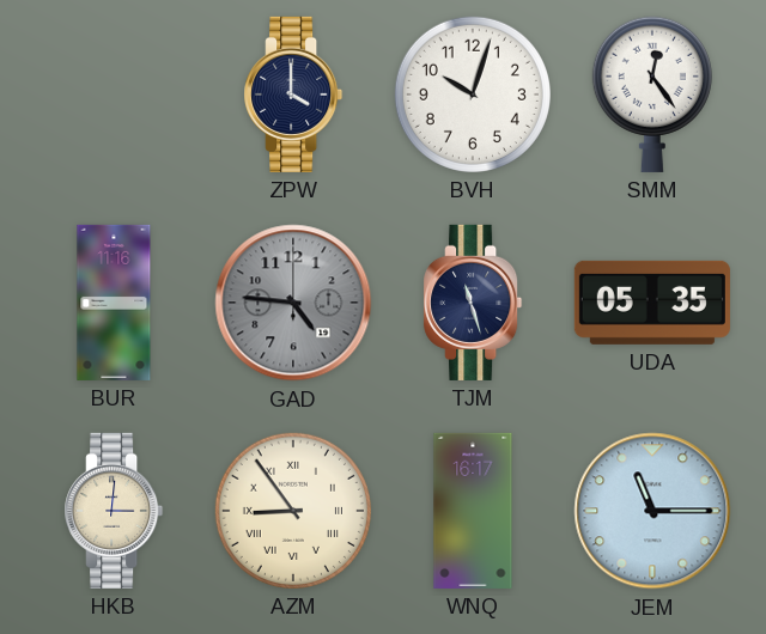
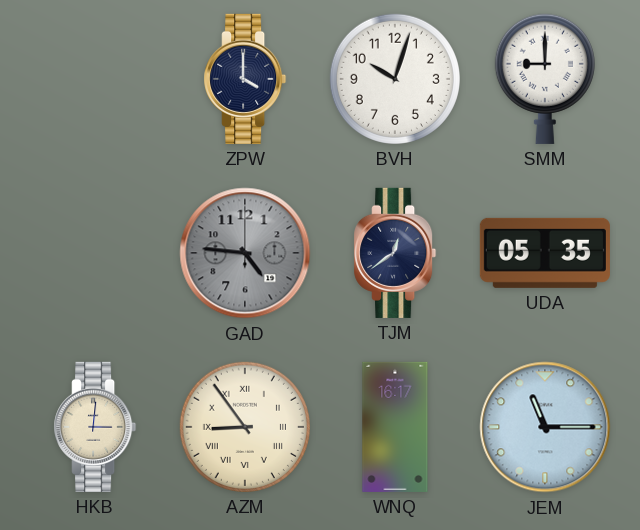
SMM: 12:24 -> 9:00 (545, 79)
BUR: 11:16 -> none (114, 303)
TJM: 11:27 -> 12:39 (395, 253)
